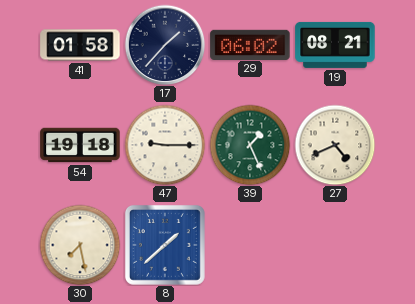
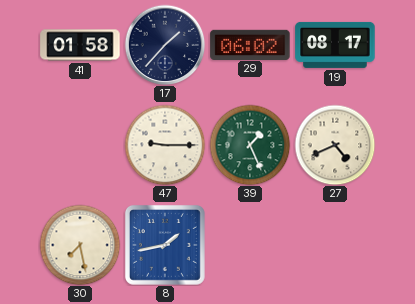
19: 08:21 -> 08:17 (335, 45)
54: 19:18 -> none (80, 145)
8: 1:38 -> 1:43 (165, 245)
